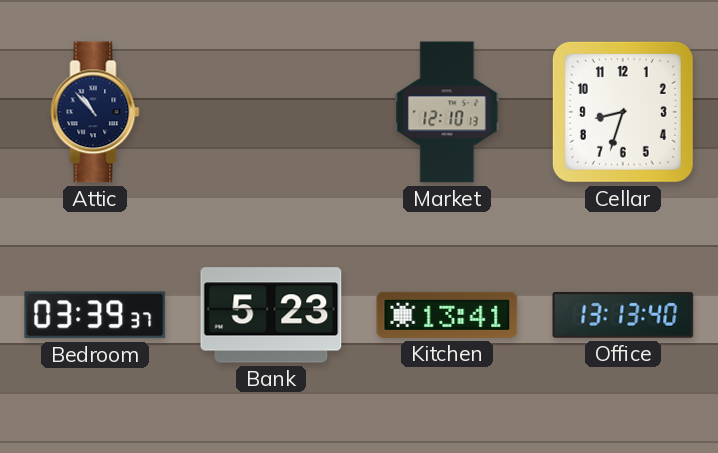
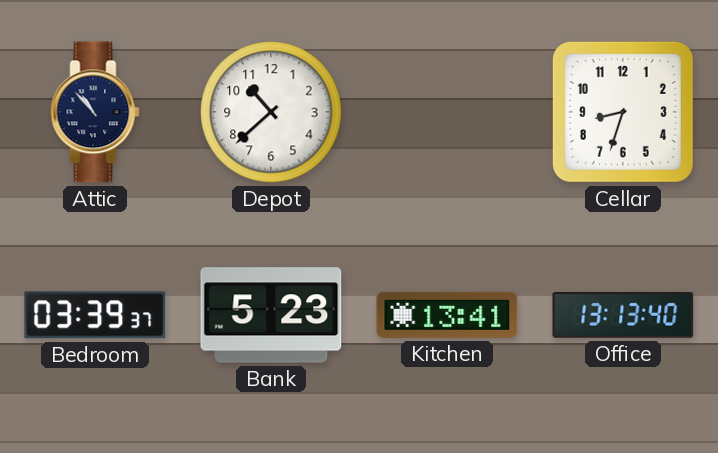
Depot: none -> 10:38 (271, 112)
Market: 12:10 -> none (447, 112)
